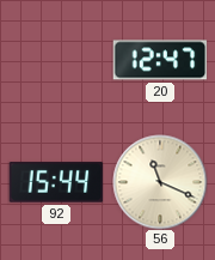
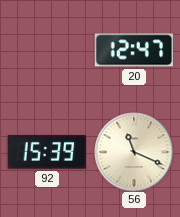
92: 15:44 -> 15:39 (47, 152)
